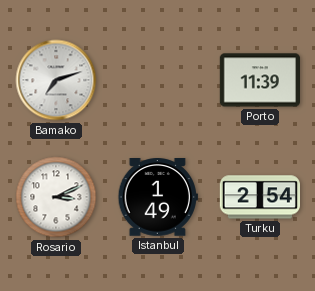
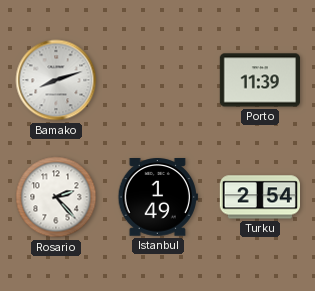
Bamako: 7:12 -> 8:12 (56, 80)
Rosario: 3:11 -> 2:23 (56, 197)
